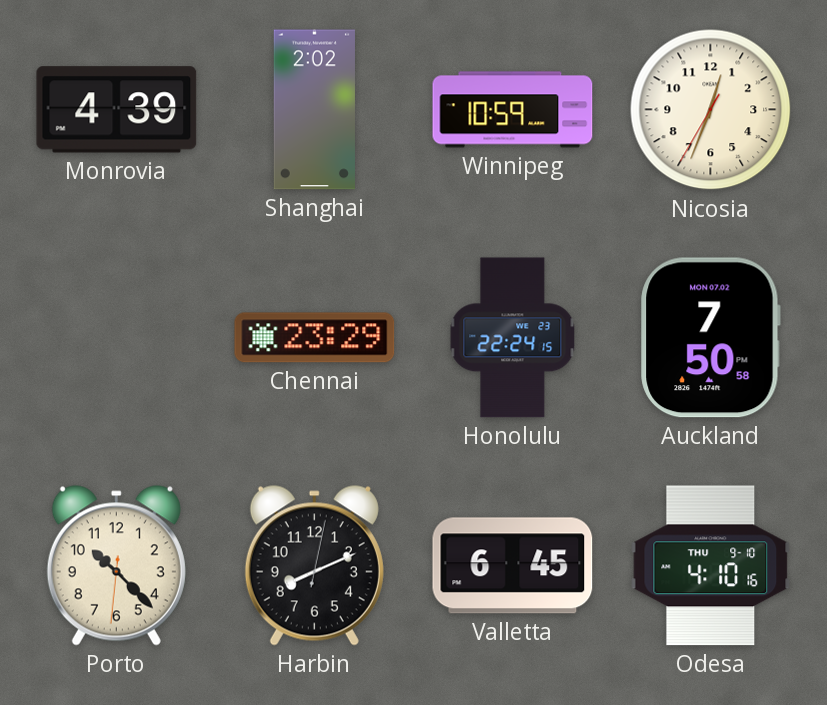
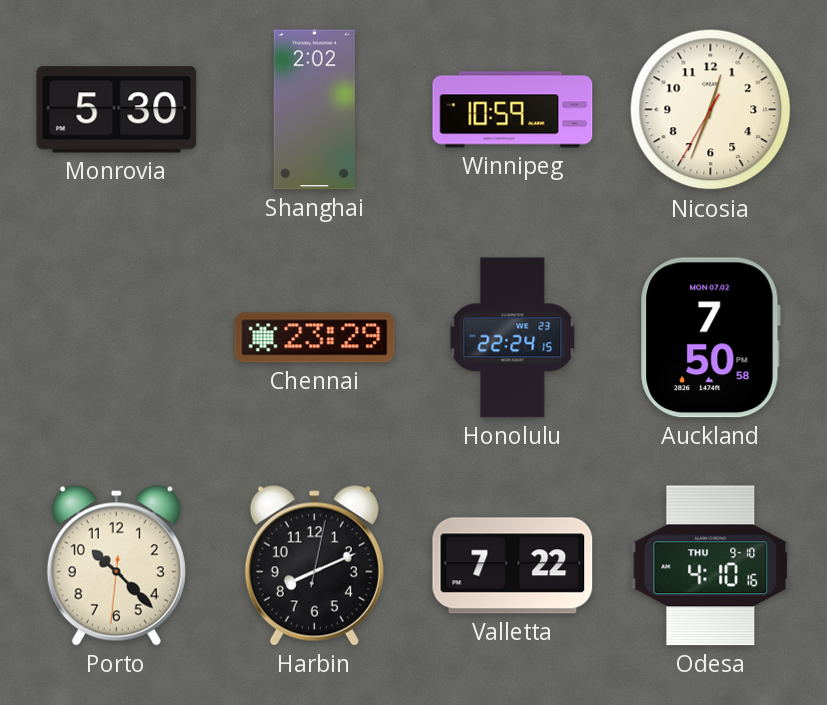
Monrovia: 4:39 -> 5:30 (117, 110)
Valletta: 6:45 -> 7:22 (513, 566)
